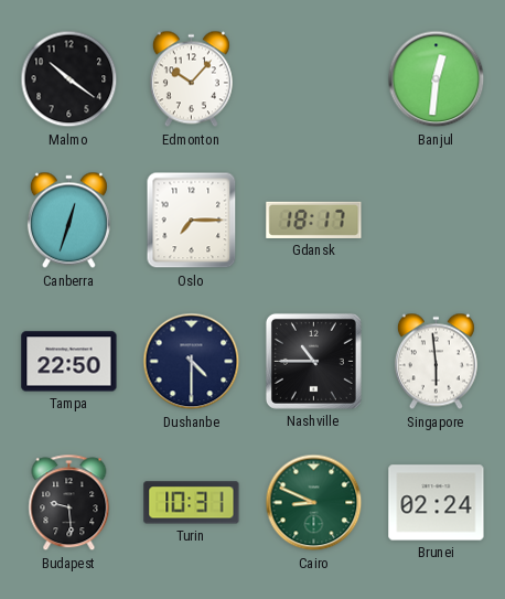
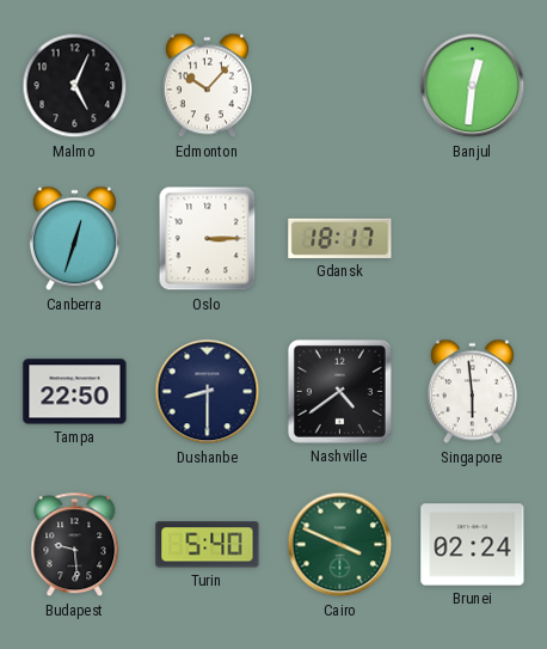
Malmo: 10:21 -> 5:04 (75, 86)
Oslo: 7:15 -> 3:15 (208, 239)
Dushanbe: 4:30 -> 8:30 (208, 392)
Nashville: 10:45 -> 4:39 (339, 391)
Turin: 10:31 -> 5:40 (208, 545)
Cairo: 8:49 -> 3:49 (340, 545)
